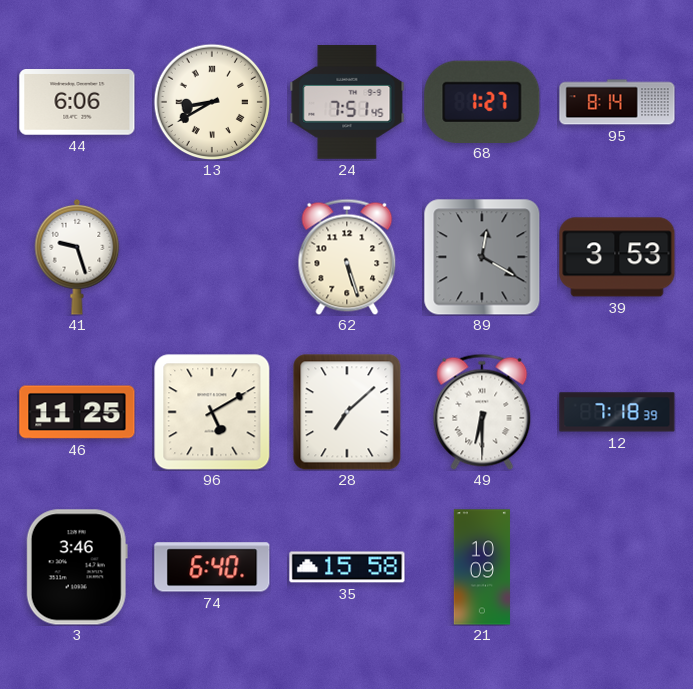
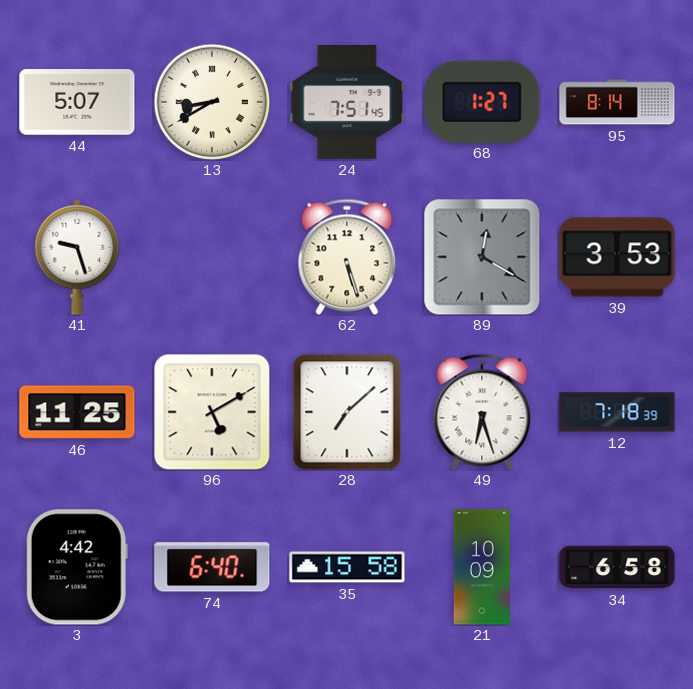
44: 6:06 -> 5:07 (77, 103)
49: 6:30 -> 6:27 (482, 412)
3: 3:46 -> 4:42 (77, 567)
34: none -> 6:58 (617, 567)
